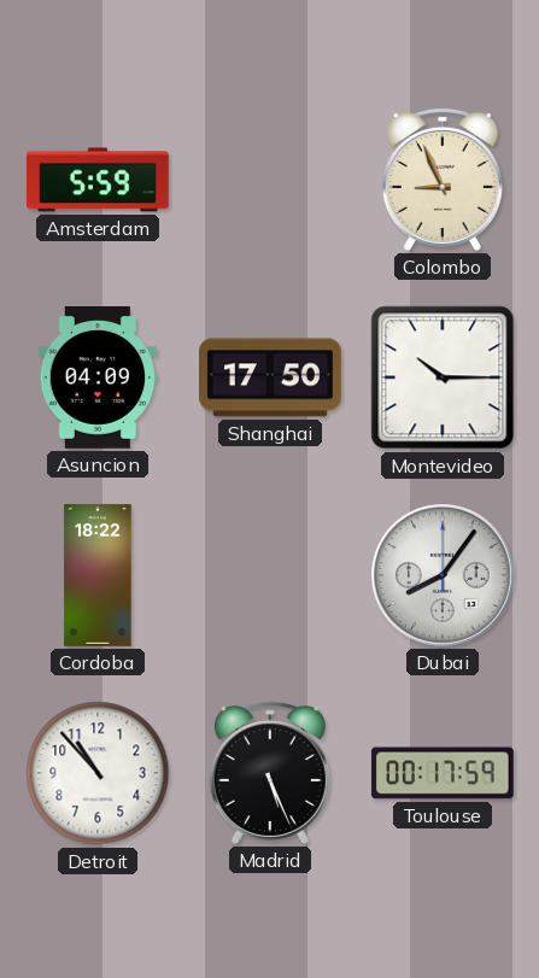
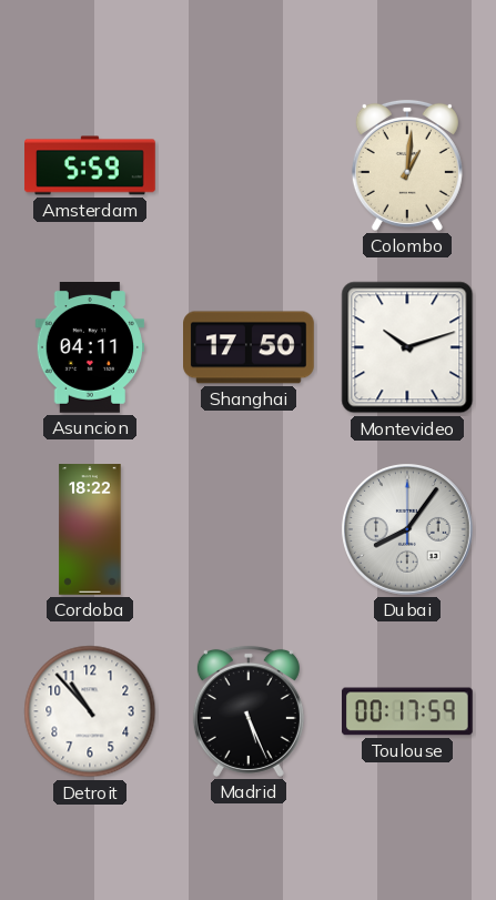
Colombo: 8:56 -> 1:01 (407, 165)
Asuncion: 04:09 -> 04:11 (89, 348)
Montevideo: 10:15 -> 10:12 (407, 347)
